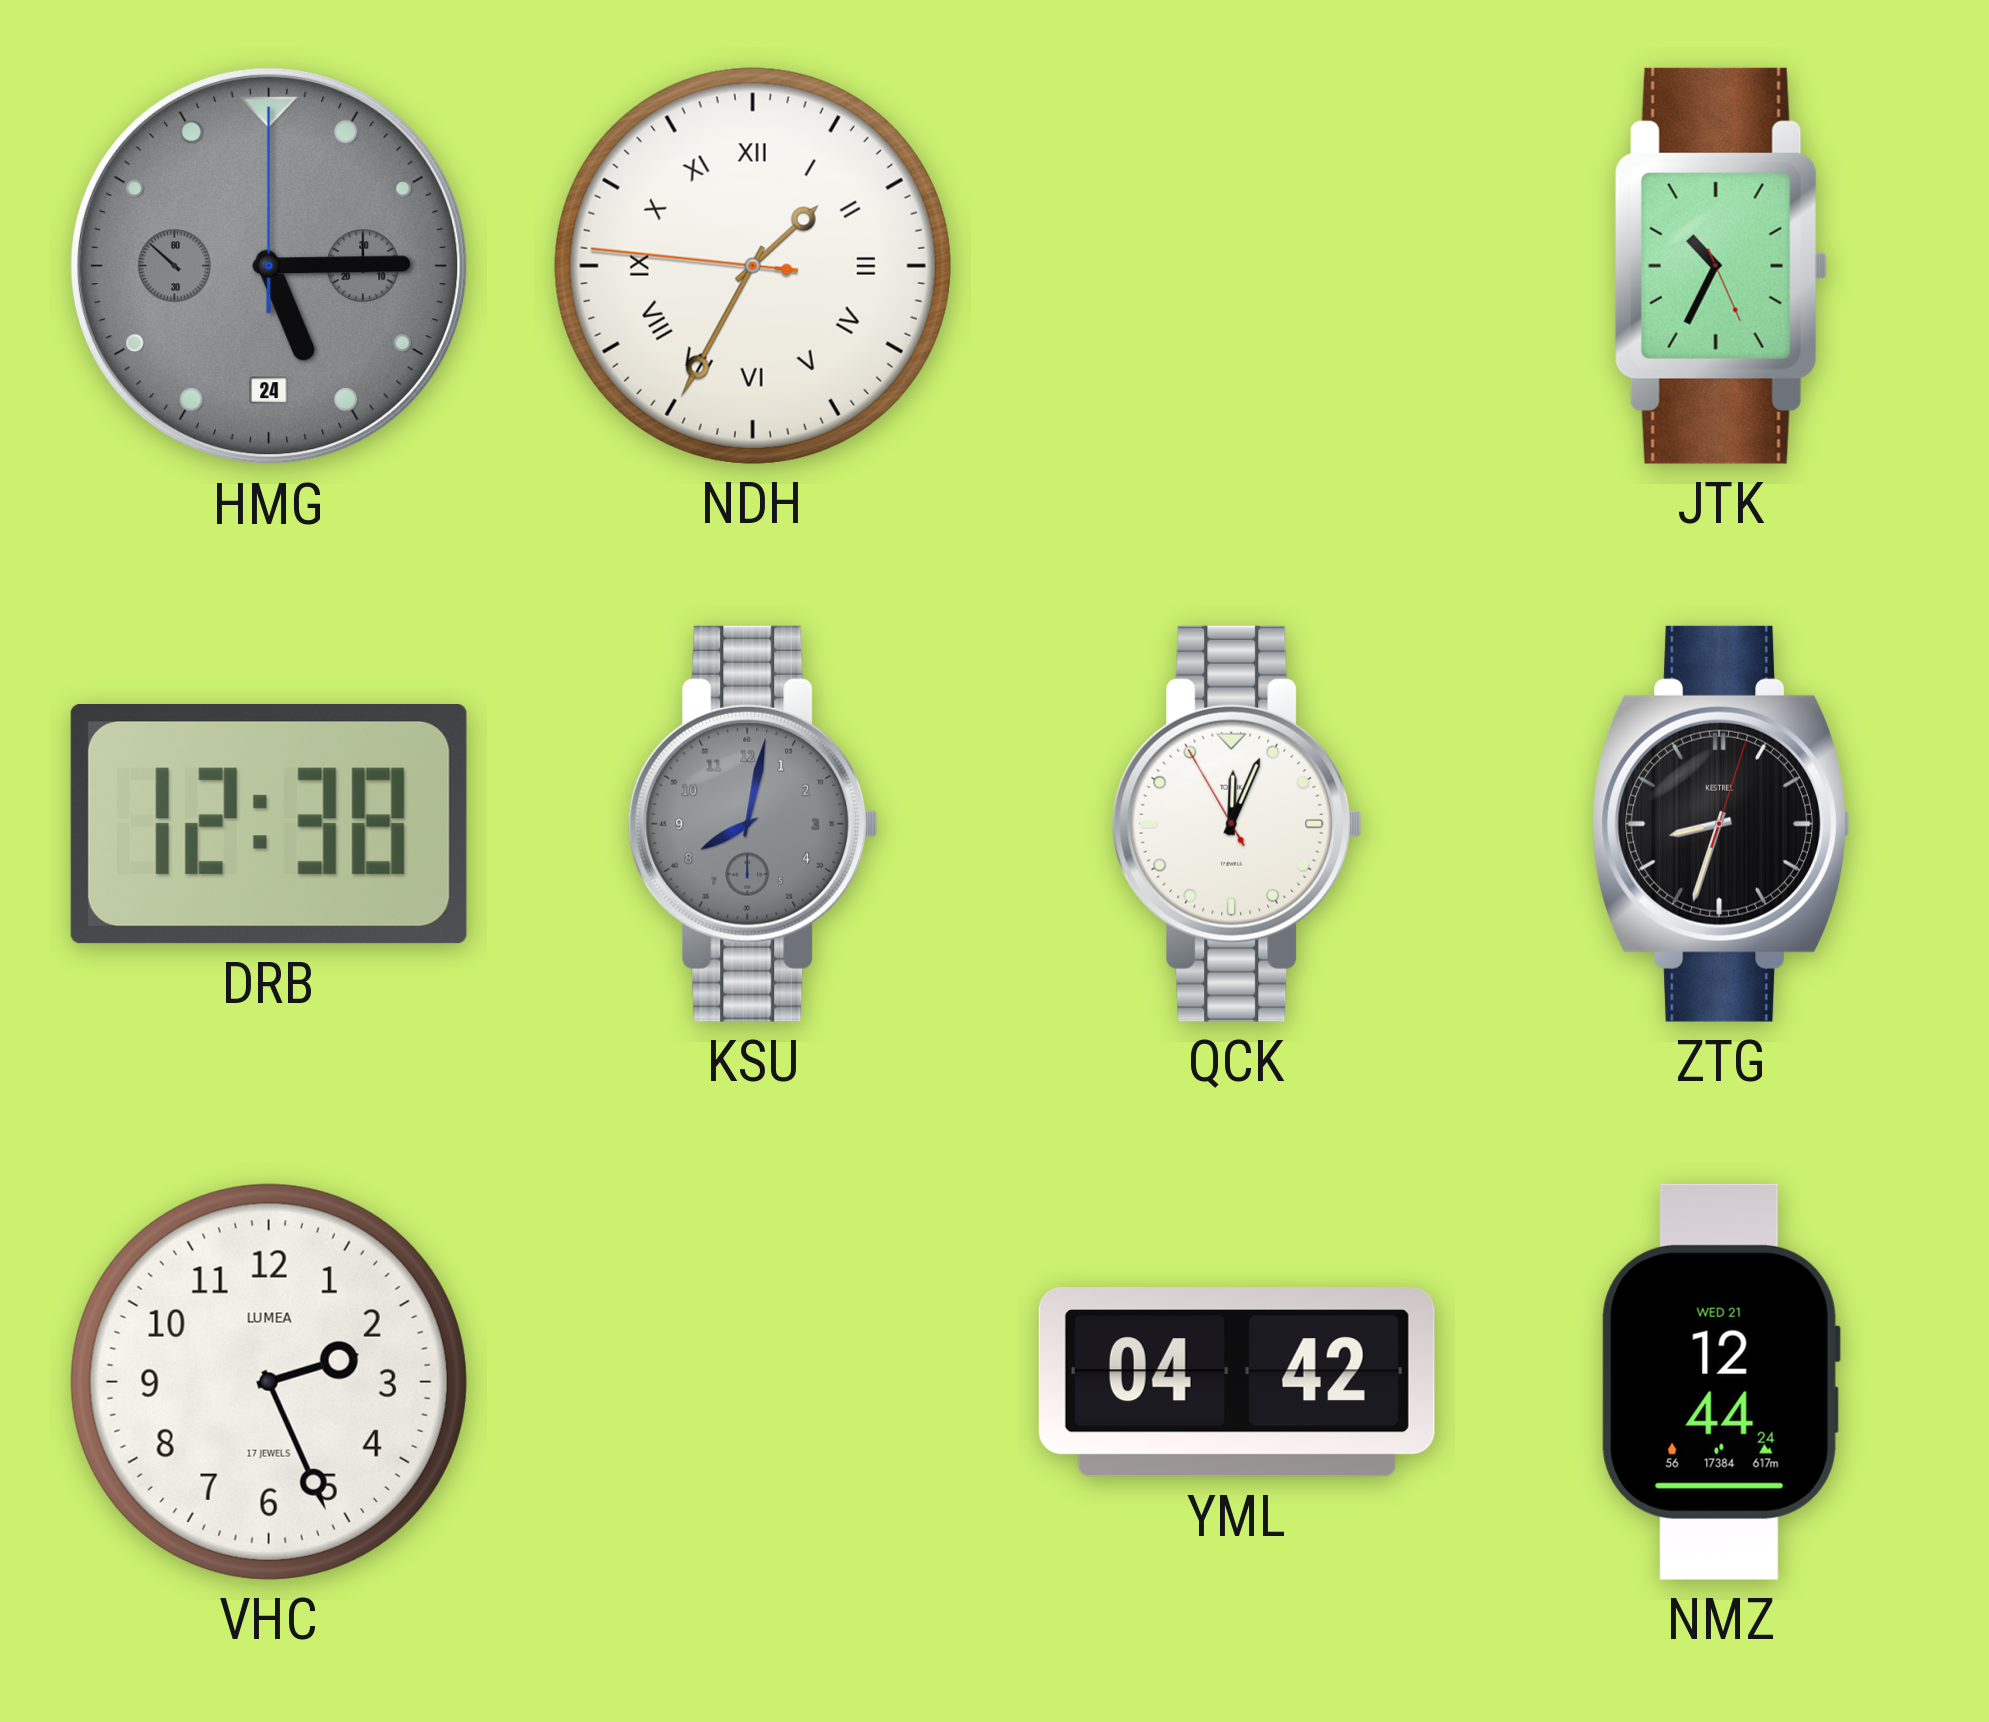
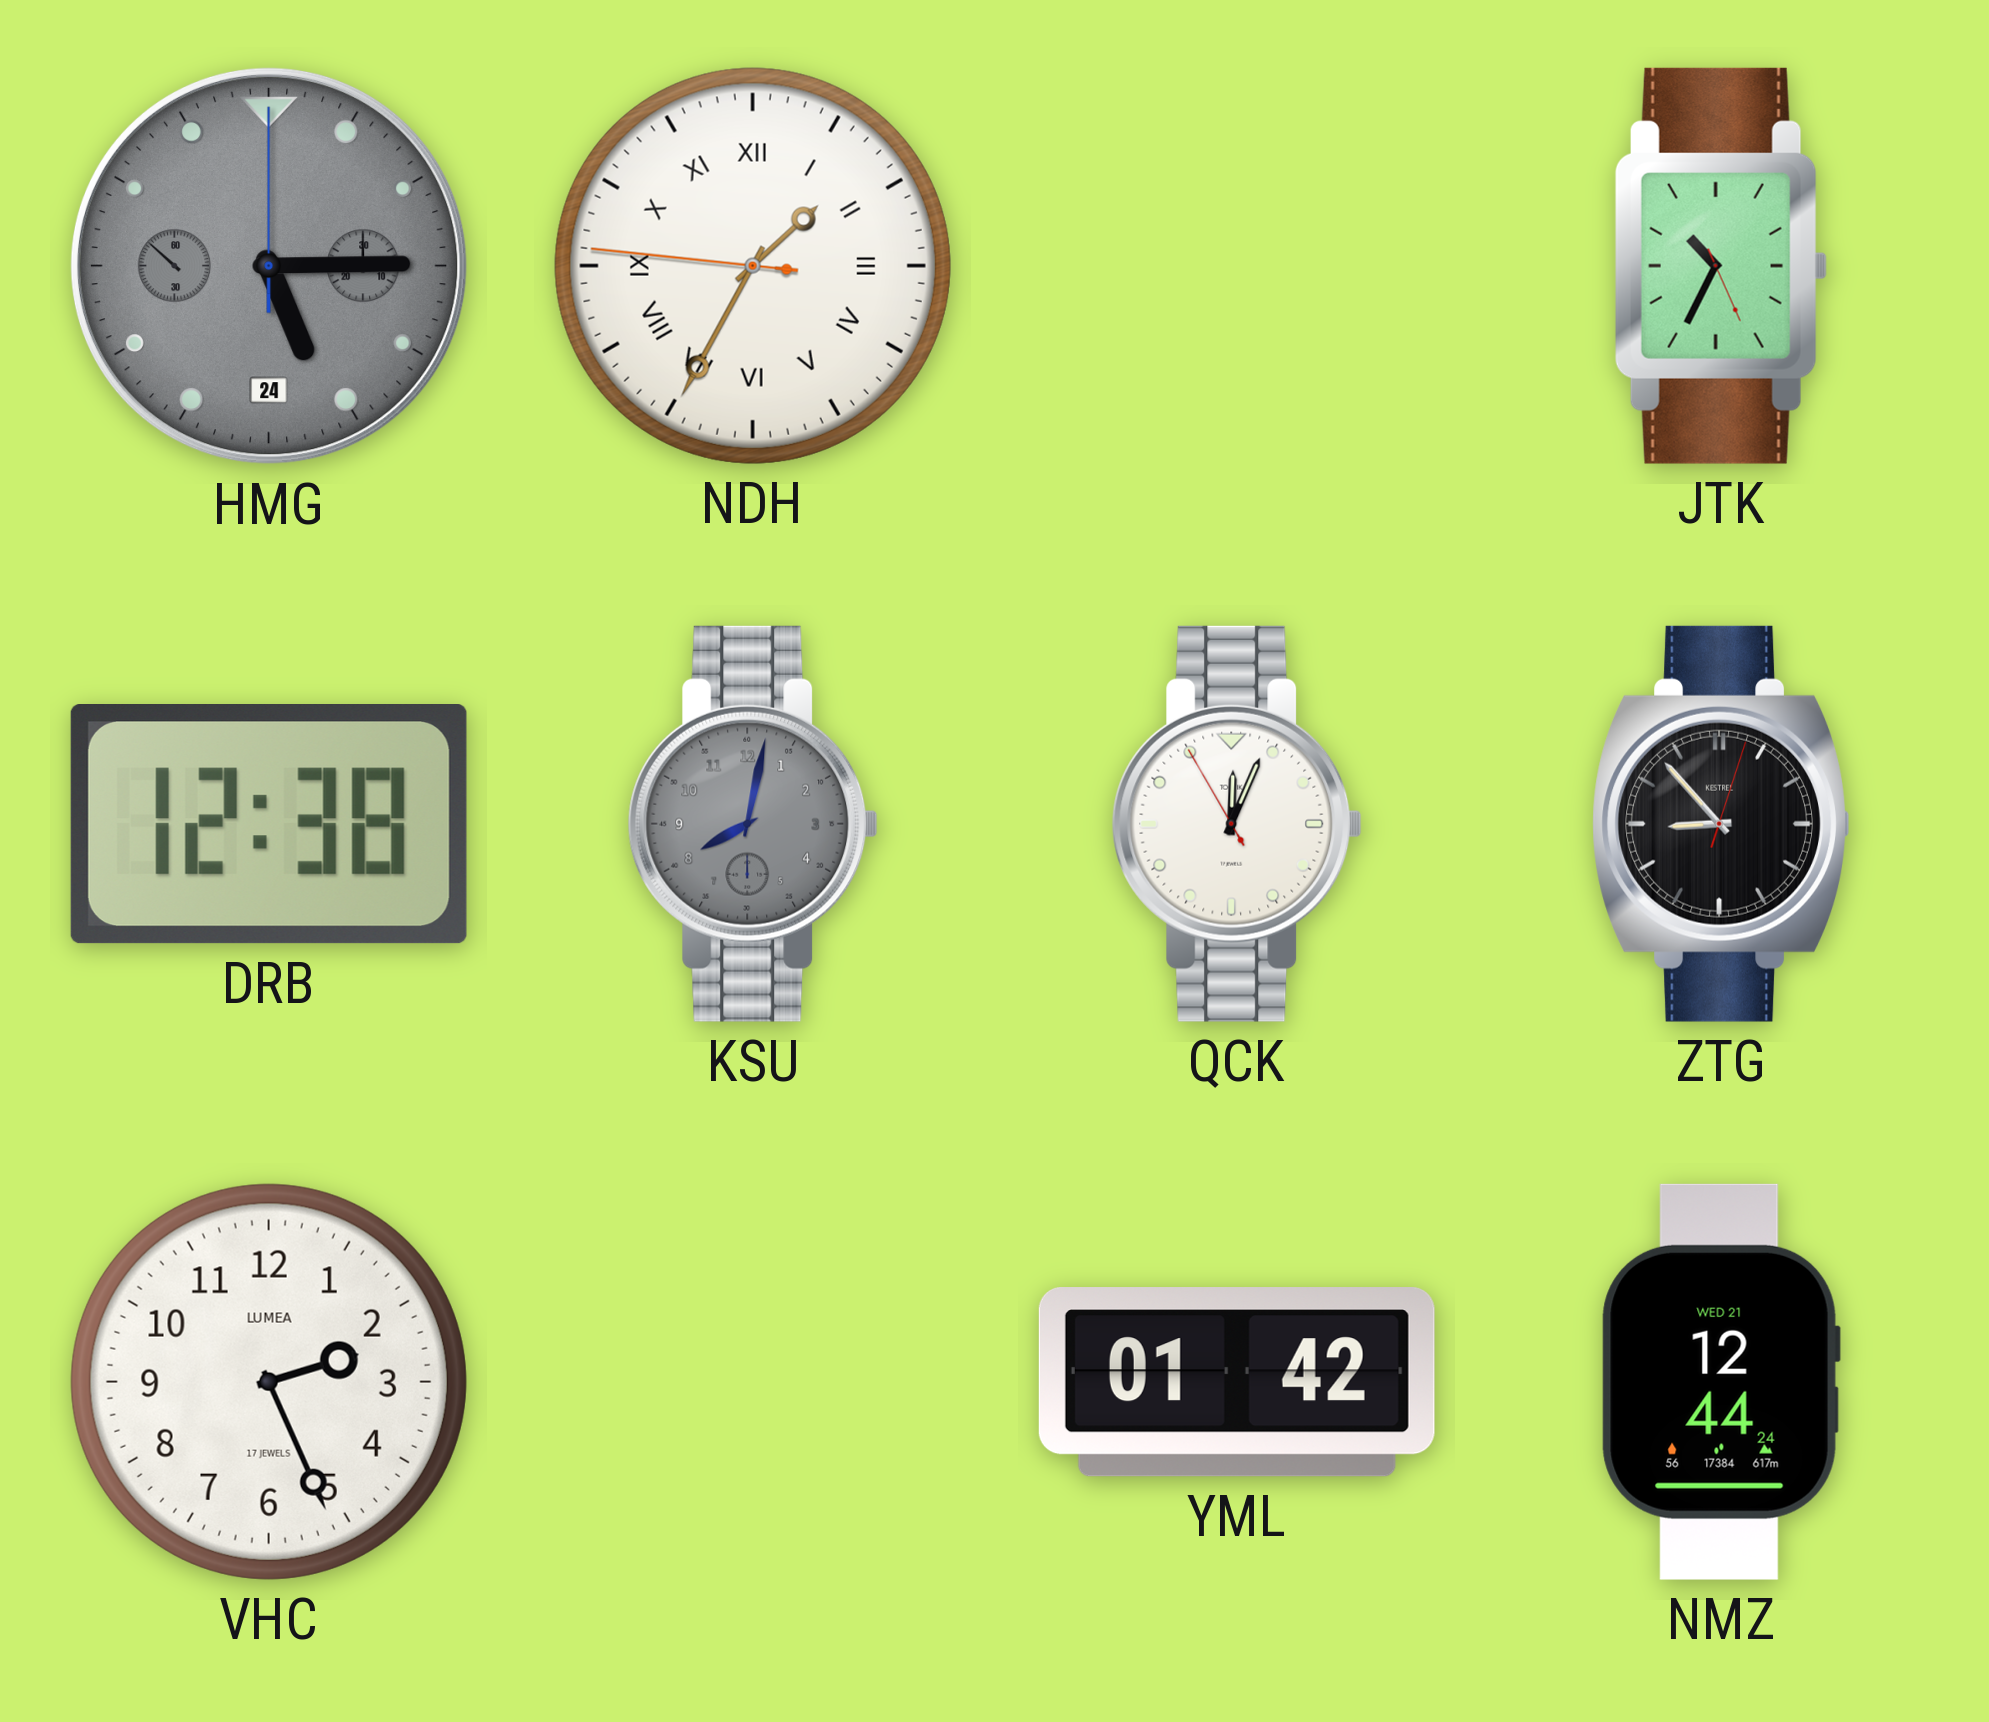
ZTG: 8:33 -> 8:53 (1720, 824)
YML: 04:42 -> 01:42 (1237, 1382)
